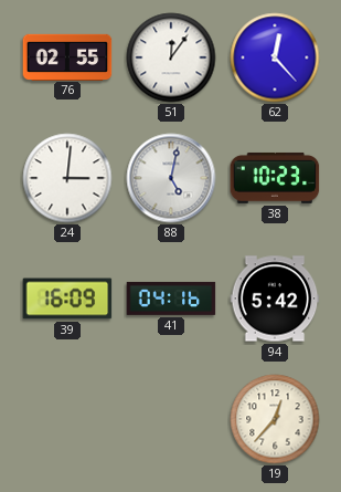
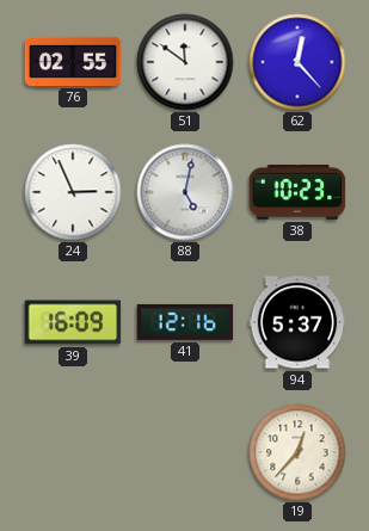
51: 12:06 -> 11:51 (185, 62)
24: 3:01 -> 2:56 (73, 192)
41: 04:16 -> 12:16 (185, 322)
94: 5:42 -> 5:37 (297, 322)
